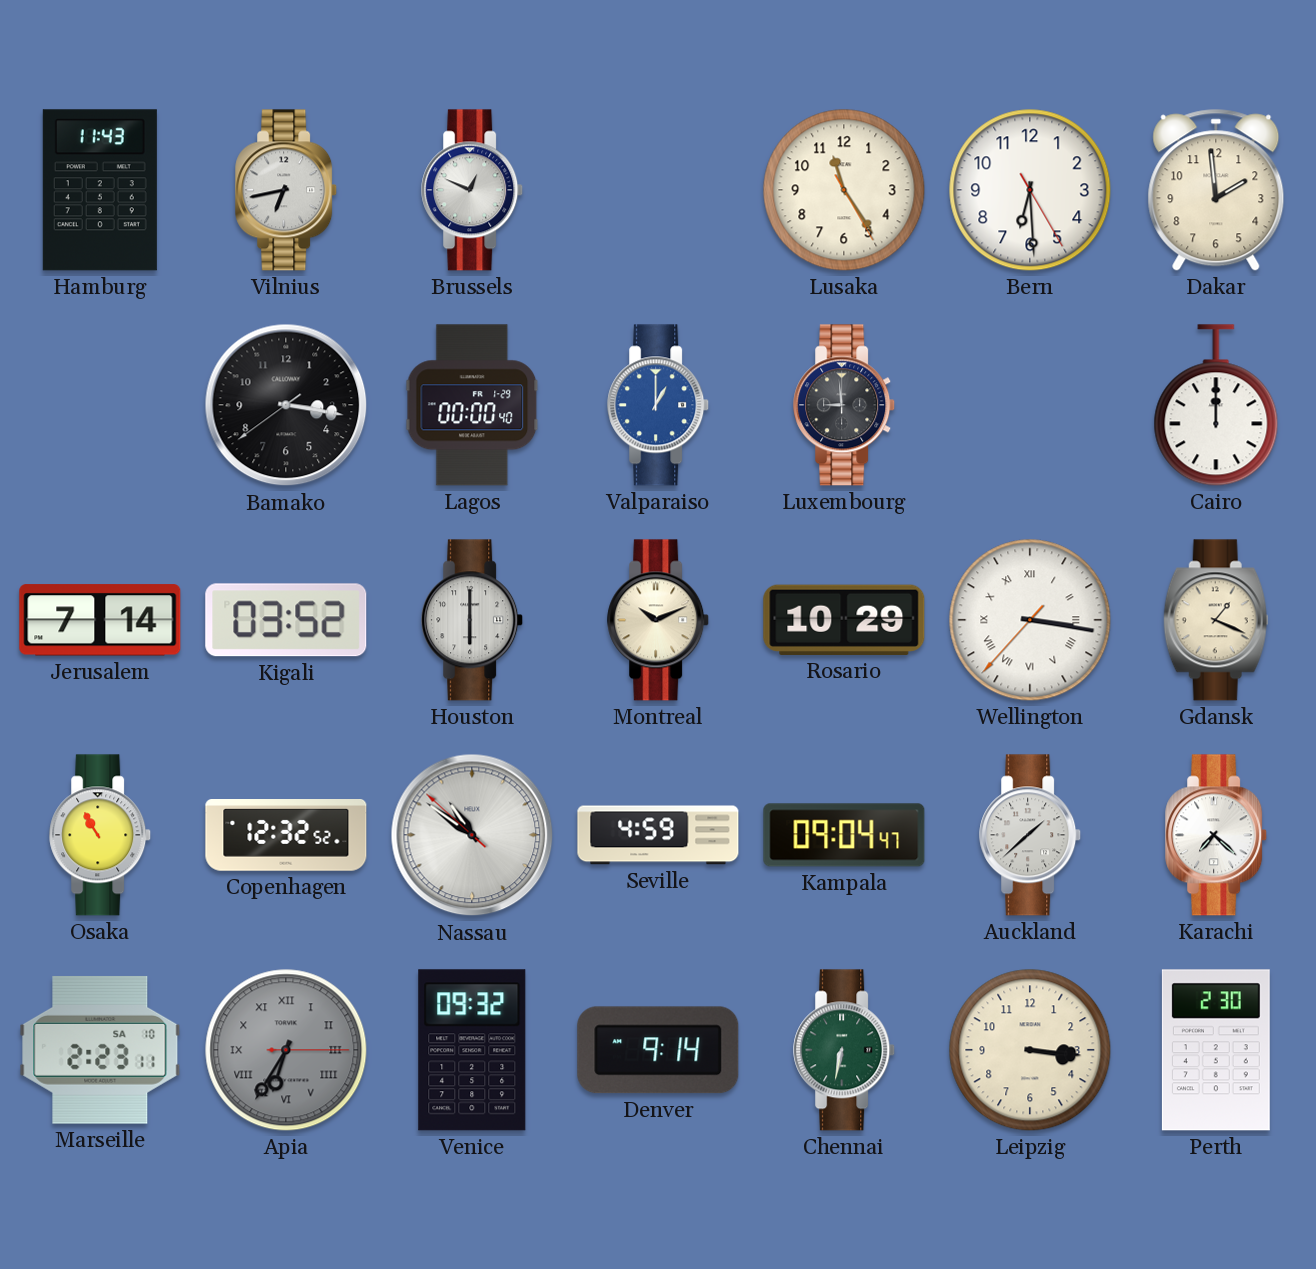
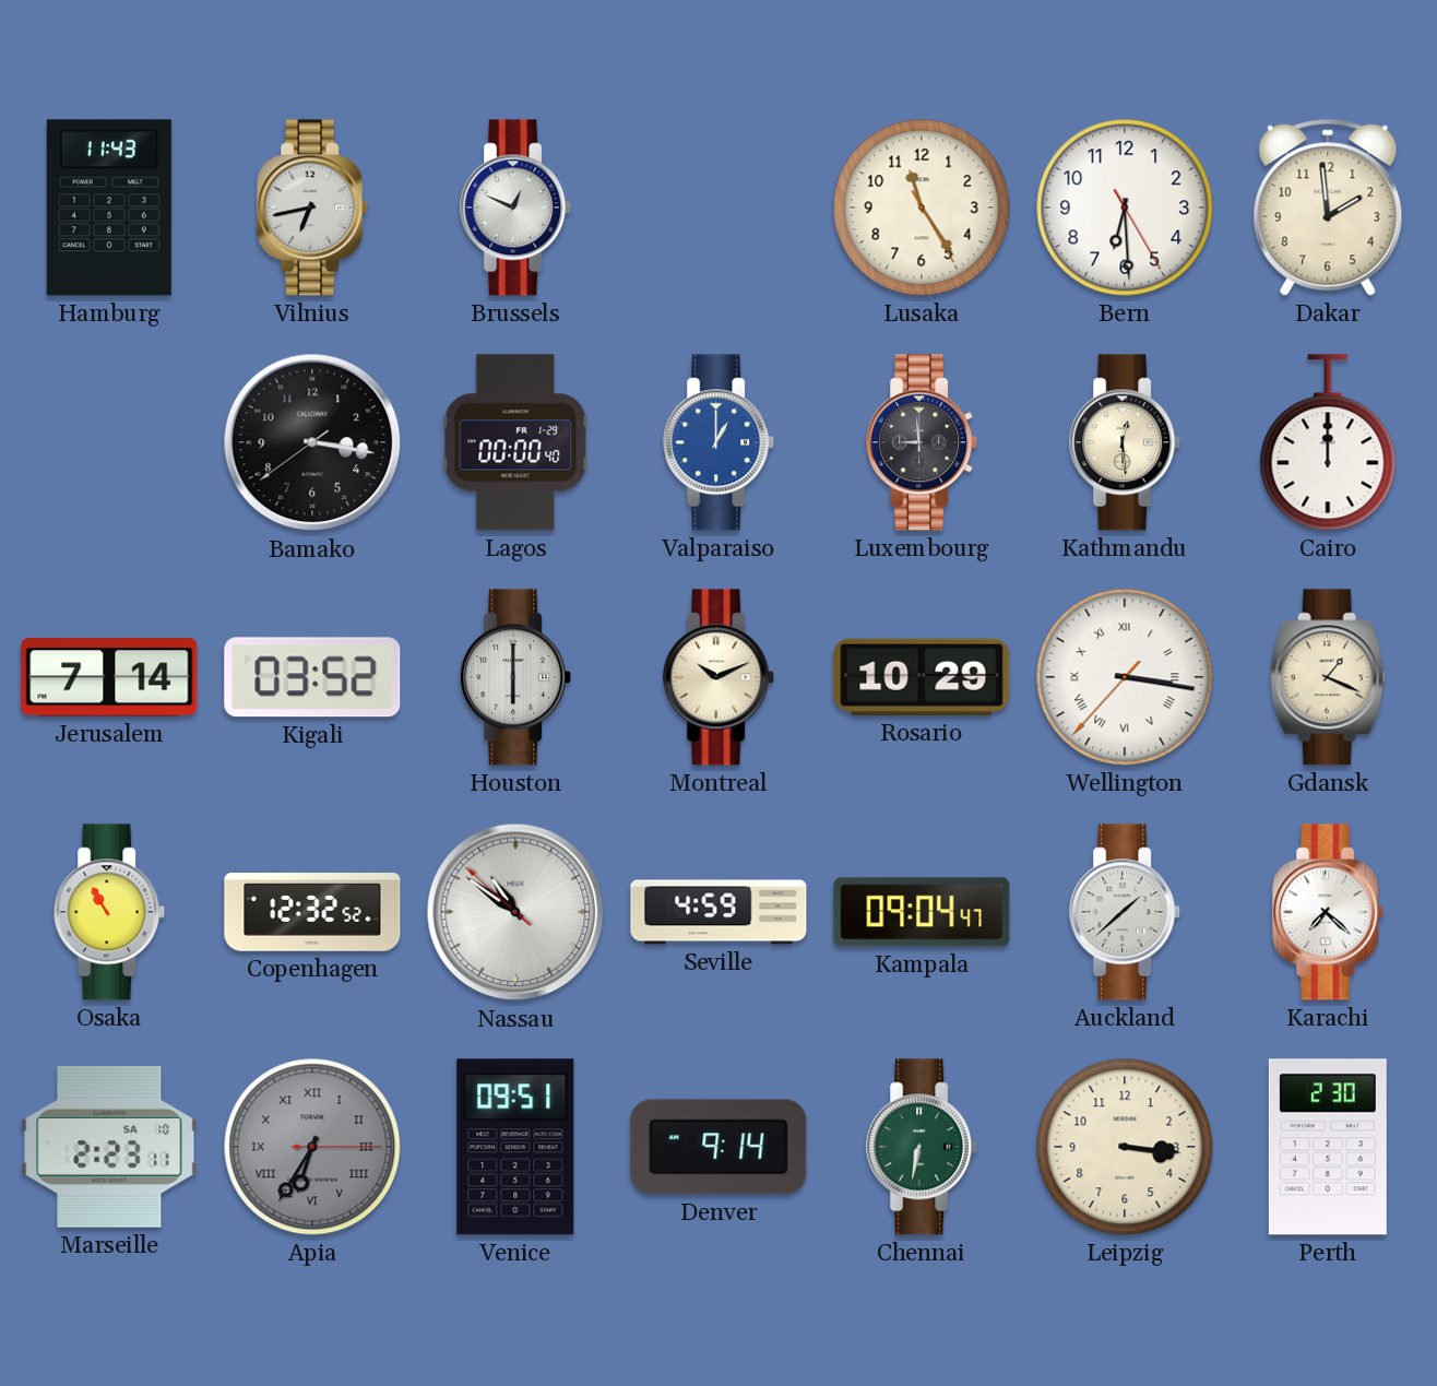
Kathmandu: none -> 12:29 (1126, 442)
Venice: 09:32 -> 09:51 (515, 1147)
